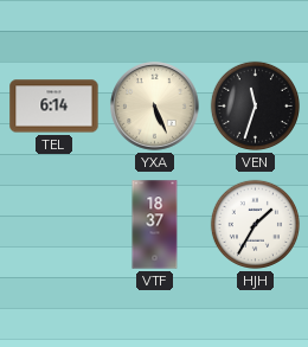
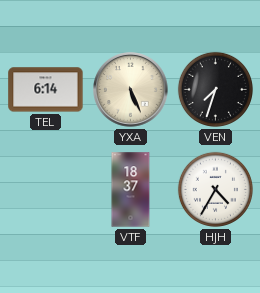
VEN: 11:33 -> 7:33 (215, 89)
HJH: 1:35 -> 4:35 (215, 189)
